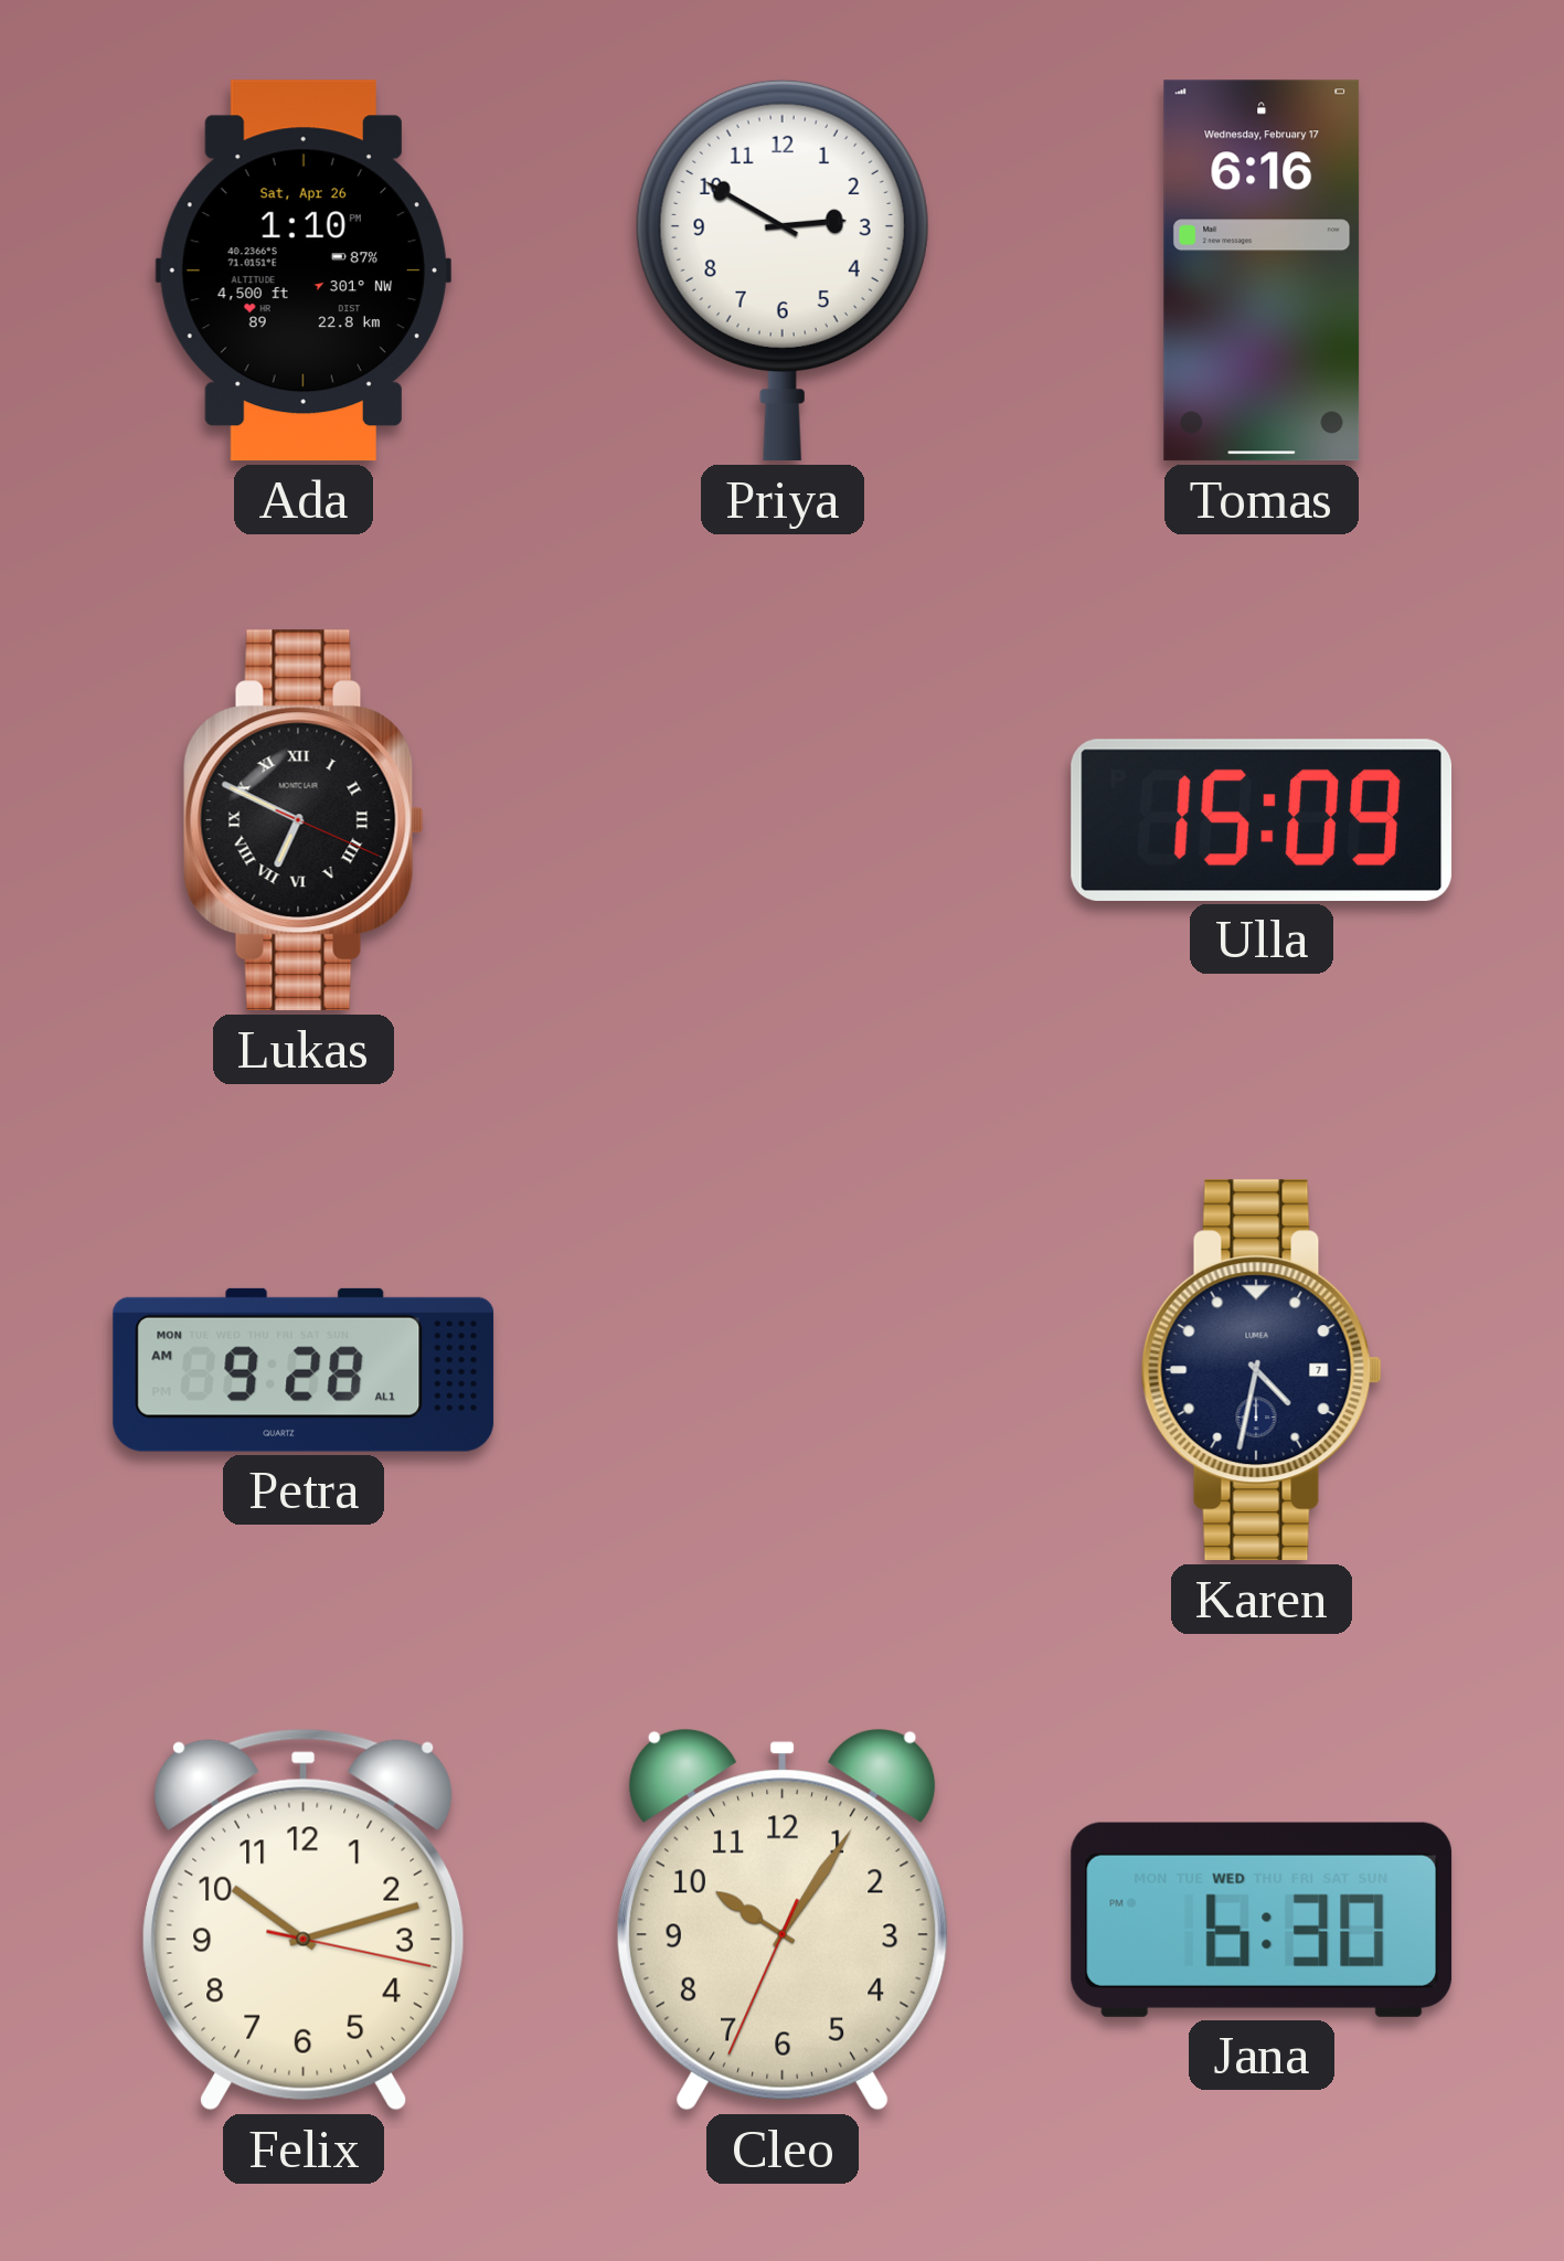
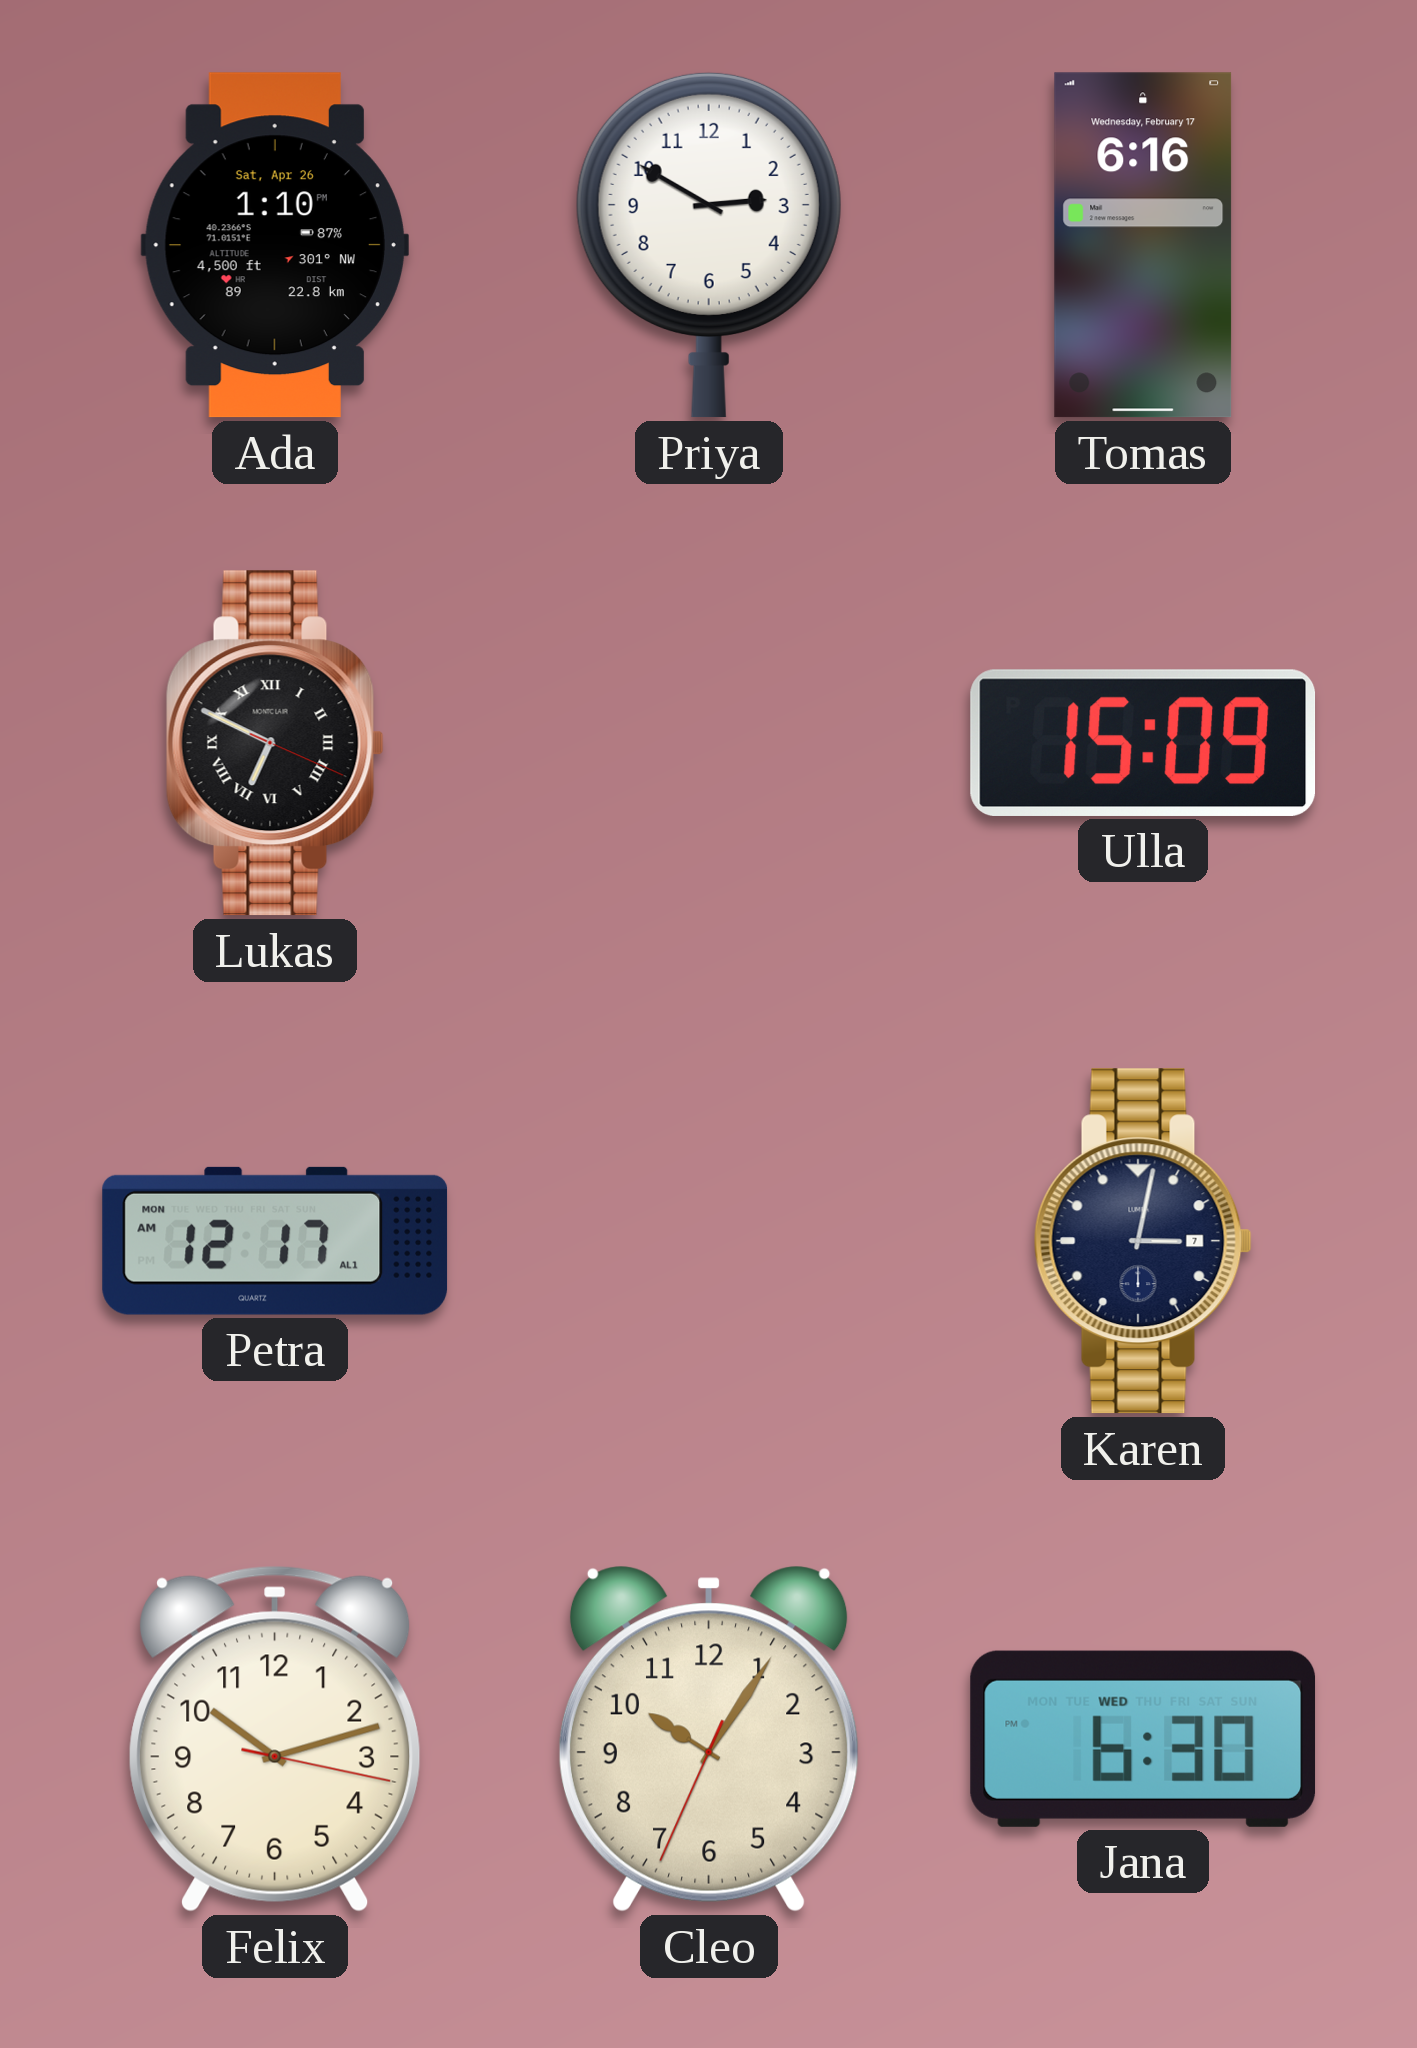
Petra: 9:28 -> 12:17 (275, 1241)
Karen: 4:32 -> 3:02 (1143, 1241)
